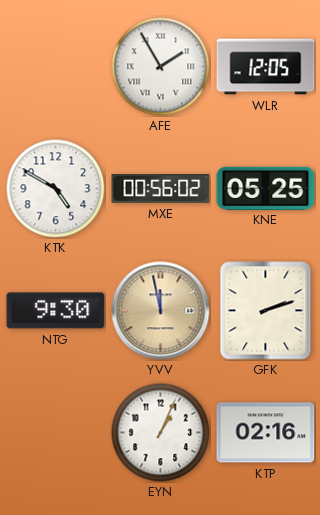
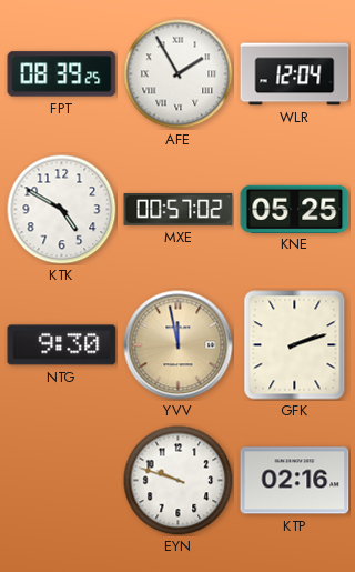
FPT: none -> 08:39 (62, 74)
WLR: 12:05 -> 12:04 (295, 74)
MXE: 00:56 -> 00:57 (179, 210)
EYN: 1:04 -> 9:48 (179, 481)
